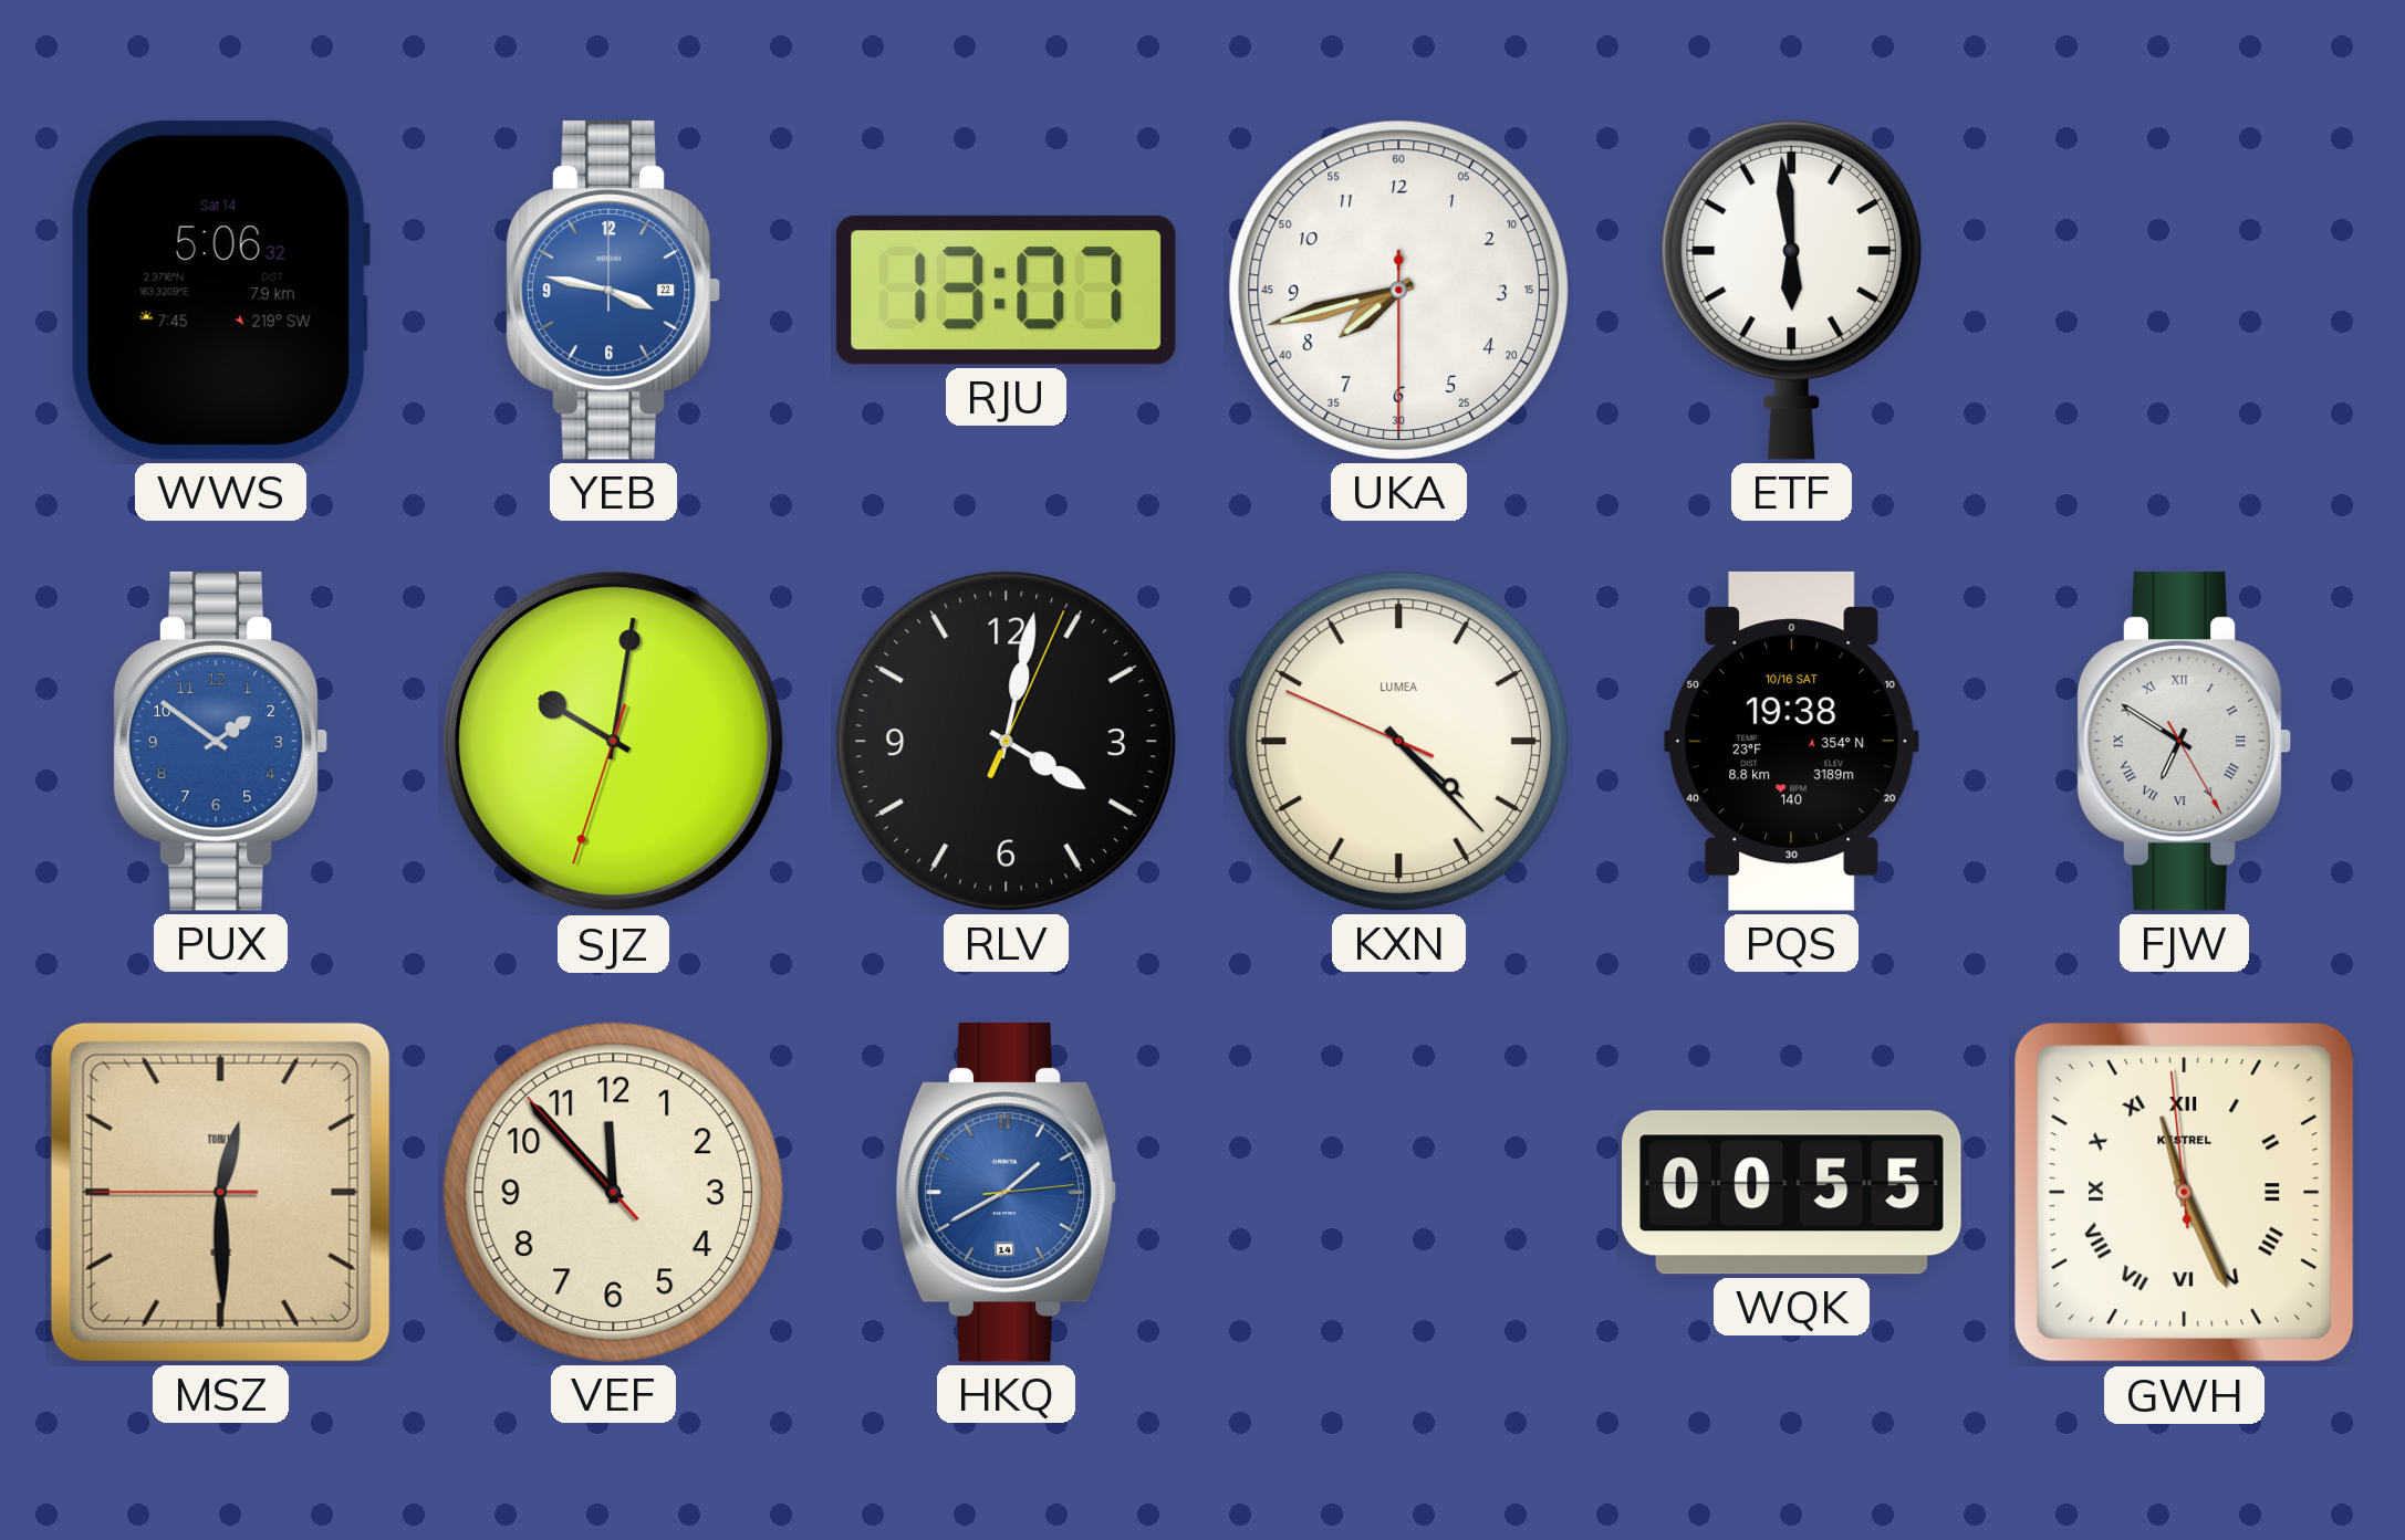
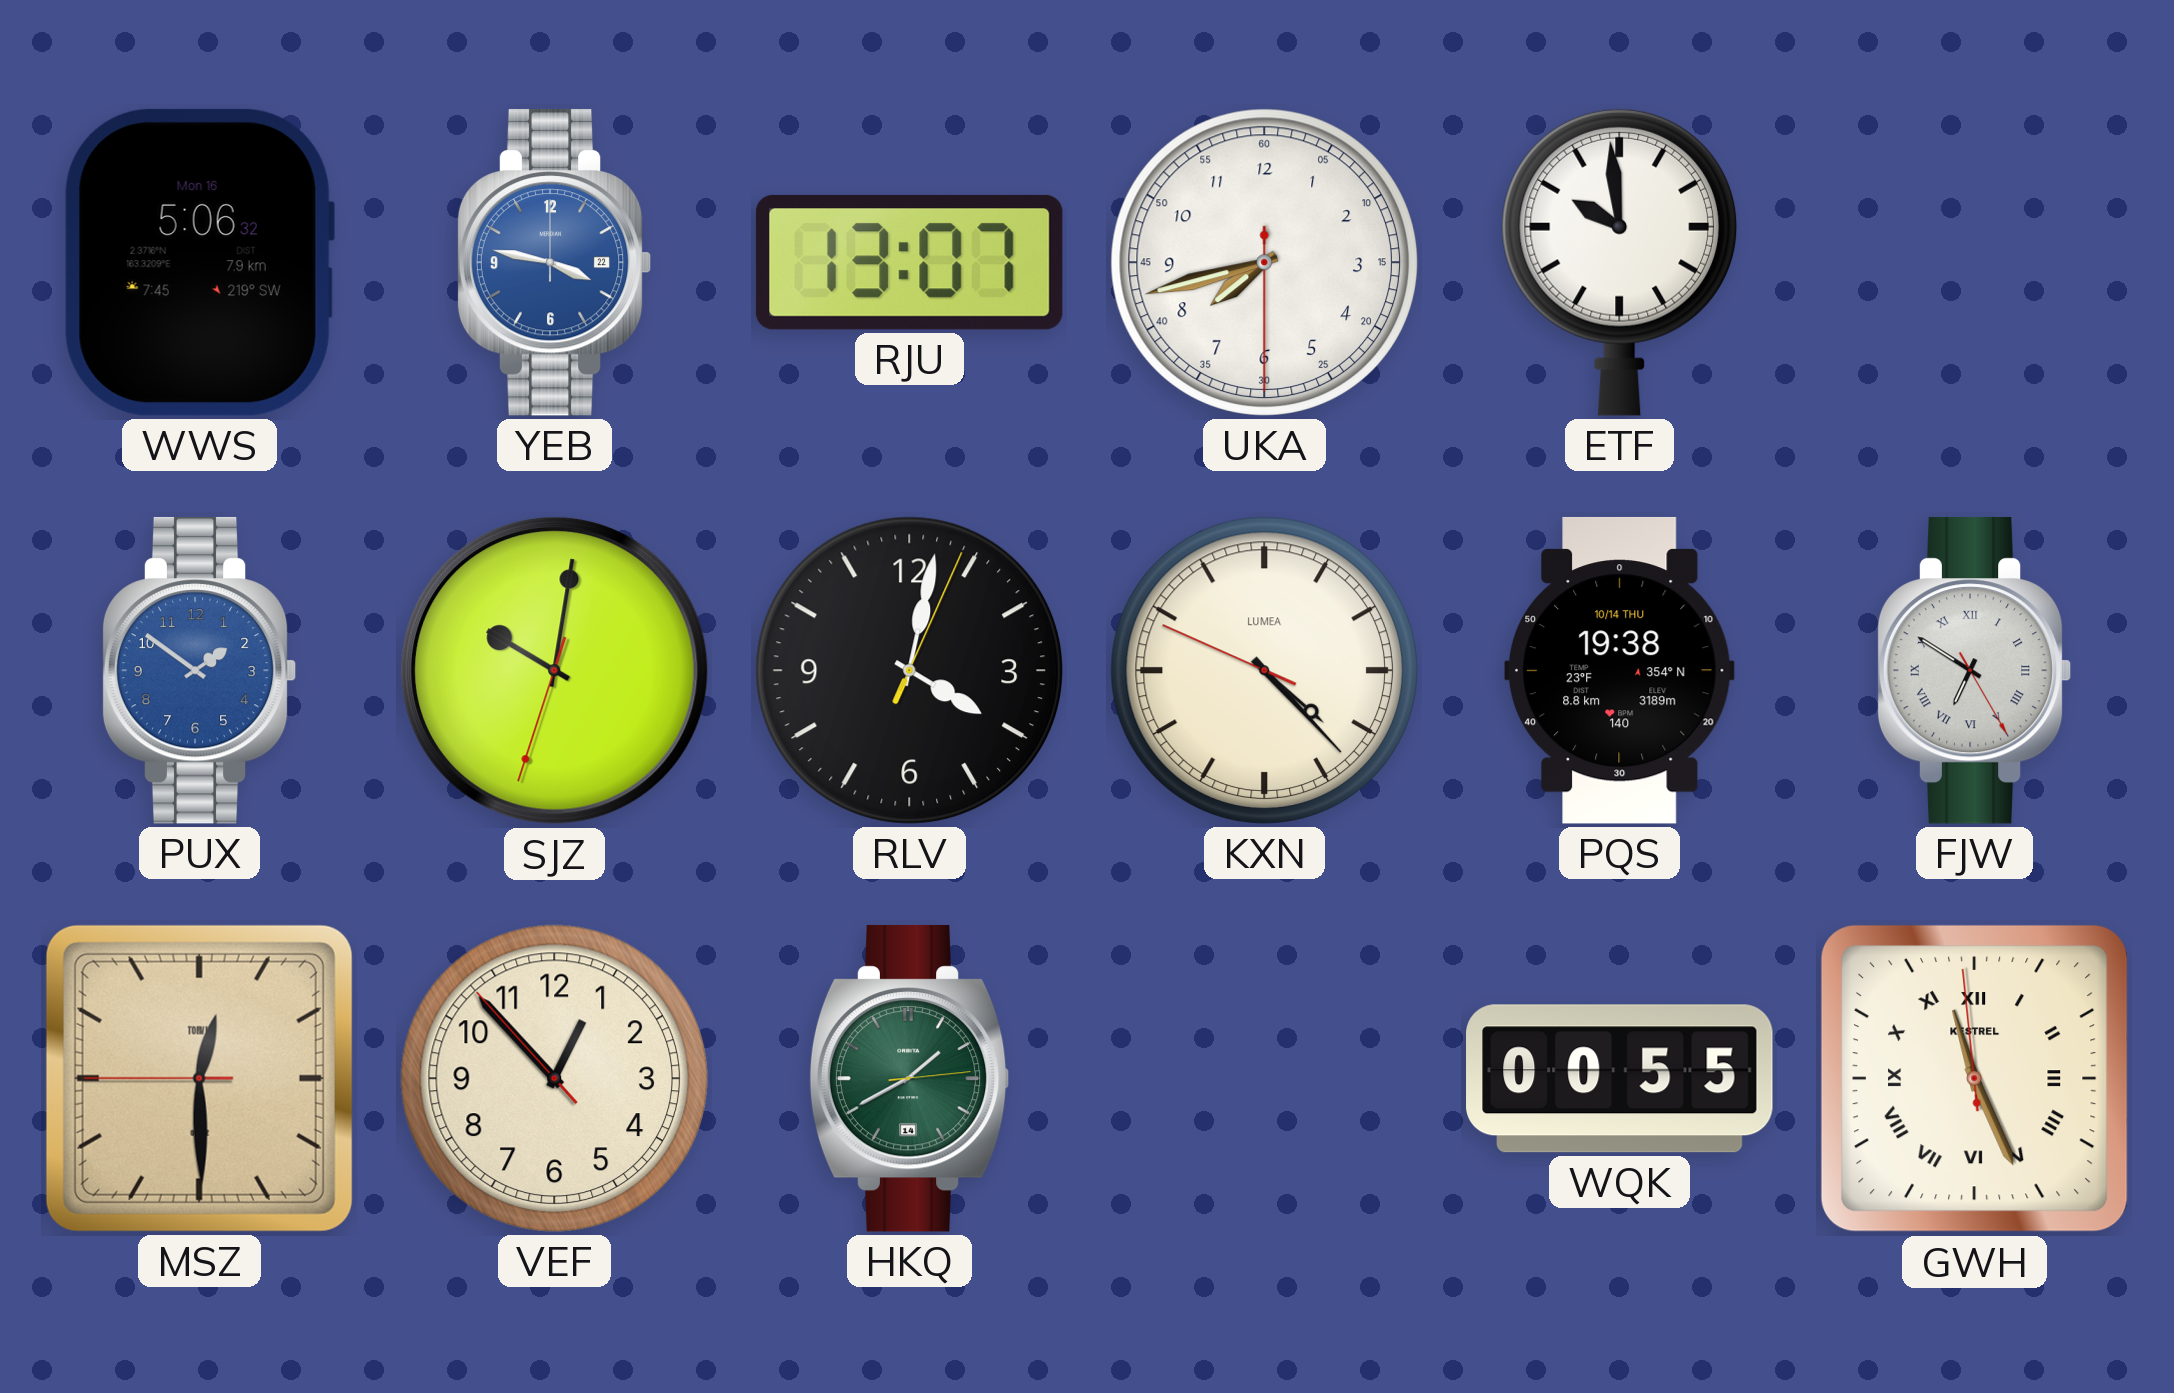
WWS date: Sat 14 -> Mon 16 (199, 262)
ETF: 5:59 -> 9:59 (1619, 262)
PQS date: 10/16 SAT -> 10/14 THU (1619, 670)
VEF: 11:52 -> 12:52 (554, 1078)
HKQ dial: blue -> green (909, 1078)
